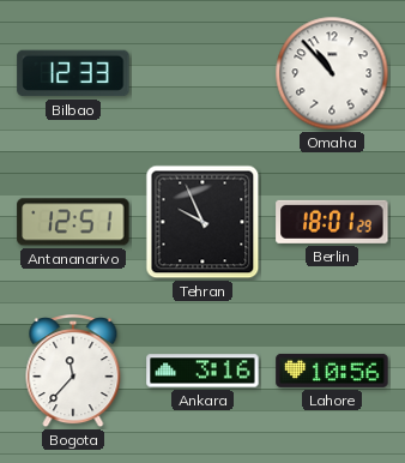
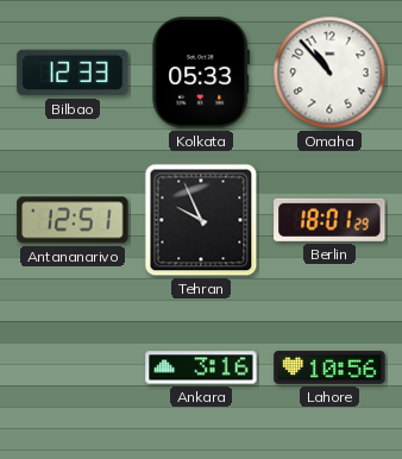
Kolkata: none -> 05:33 (201, 73)
Bogota: 11:37 -> none (73, 372)
